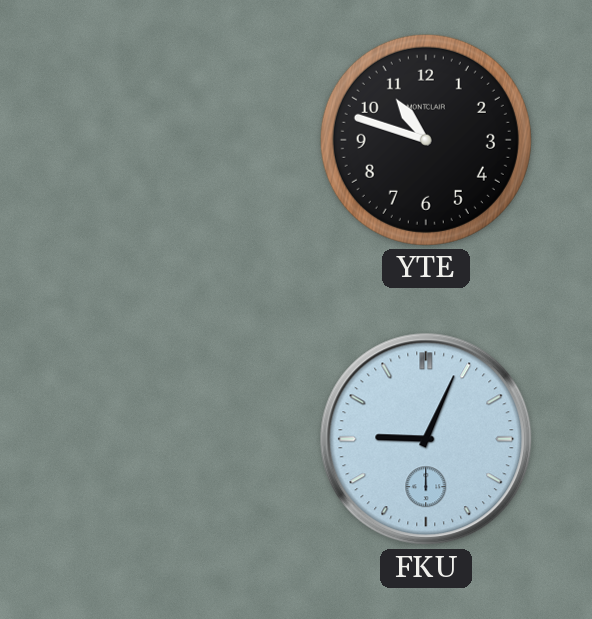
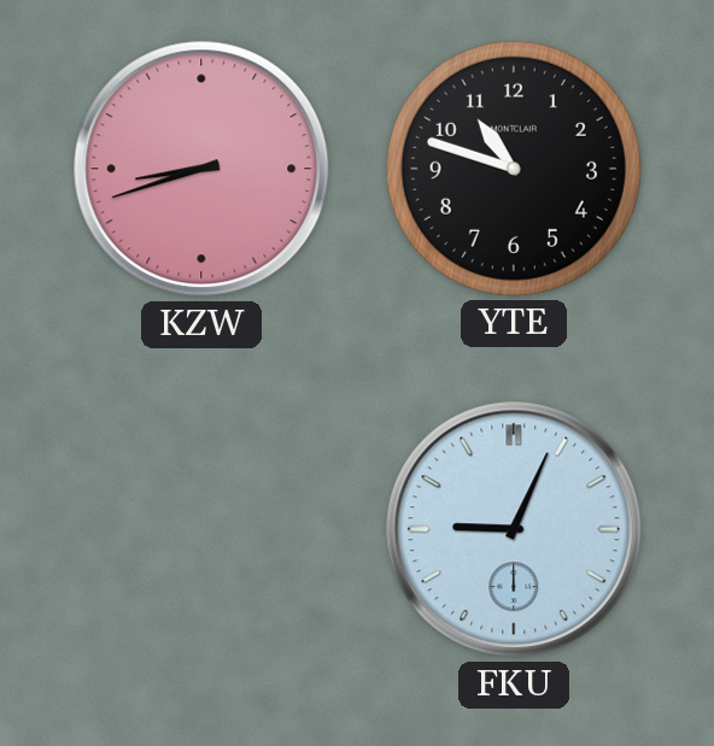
KZW: none -> 8:42 (201, 169)
